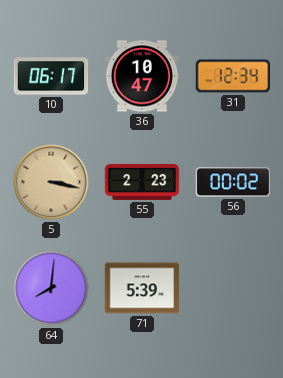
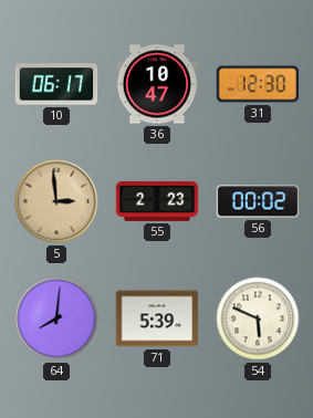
31: 12:34 -> 12:30 (258, 84)
5: 3:17 -> 2:59 (56, 201)
54: none -> 5:49 (258, 318)
